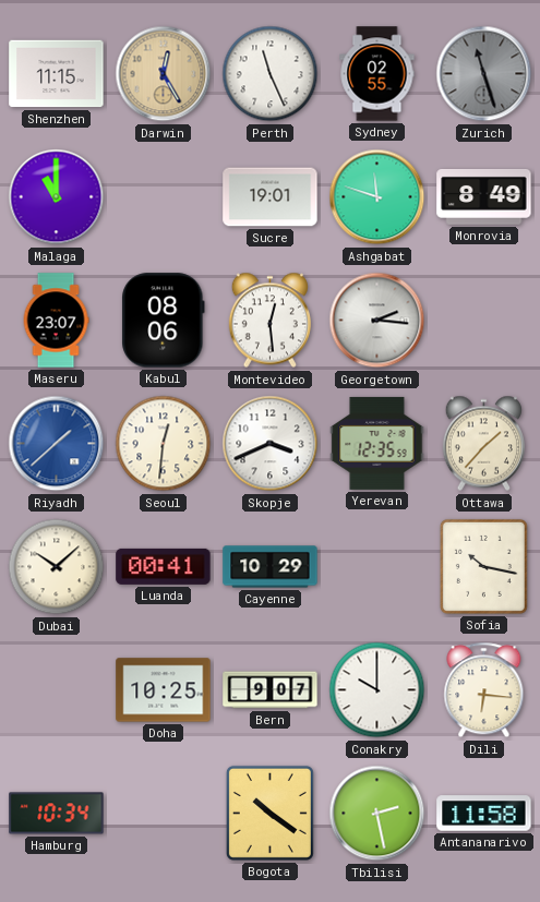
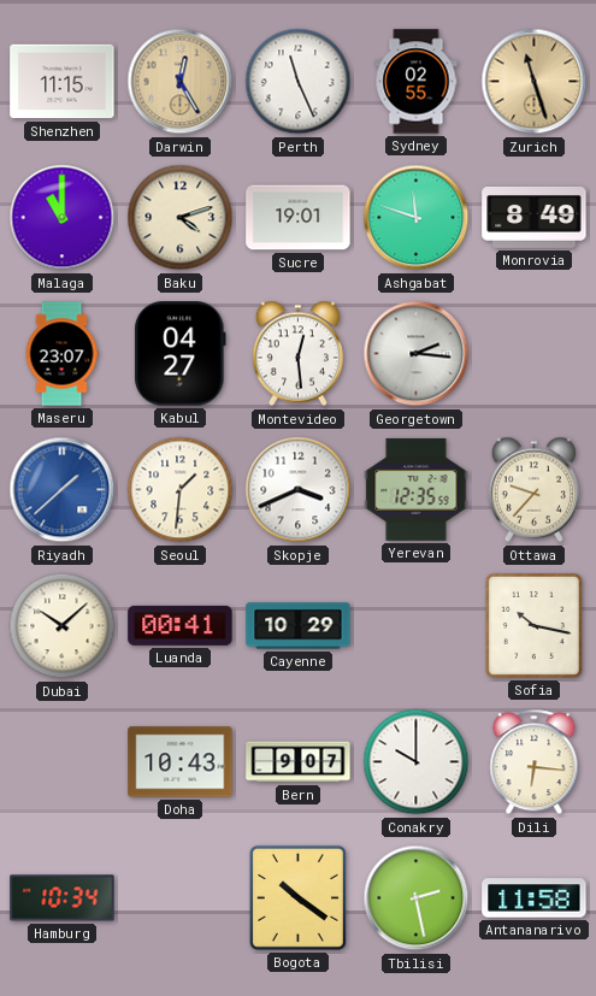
Zurich dial: grey -> champagne (535, 82)
Baku: none -> 4:12 (181, 218)
Kabul: 08:06 -> 04:27 (181, 354)
Seoul: 12:31 -> 1:31 (181, 490)
Ottawa: 1:37 -> 9:37 (533, 490)
Doha: 10:25 -> 10:43 (181, 762)
